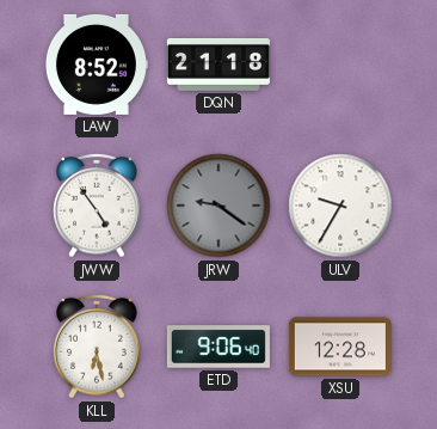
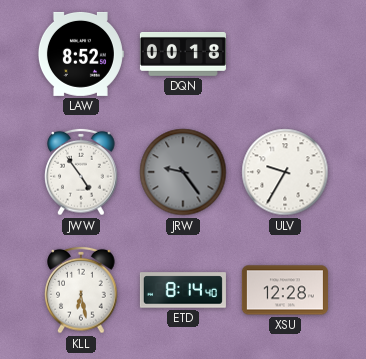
DQN: 21:18 -> 00:18 (183, 54)
JRW: 9:21 -> 9:24 (183, 172)
ETD: 9:06 -> 8:14 (183, 290)
